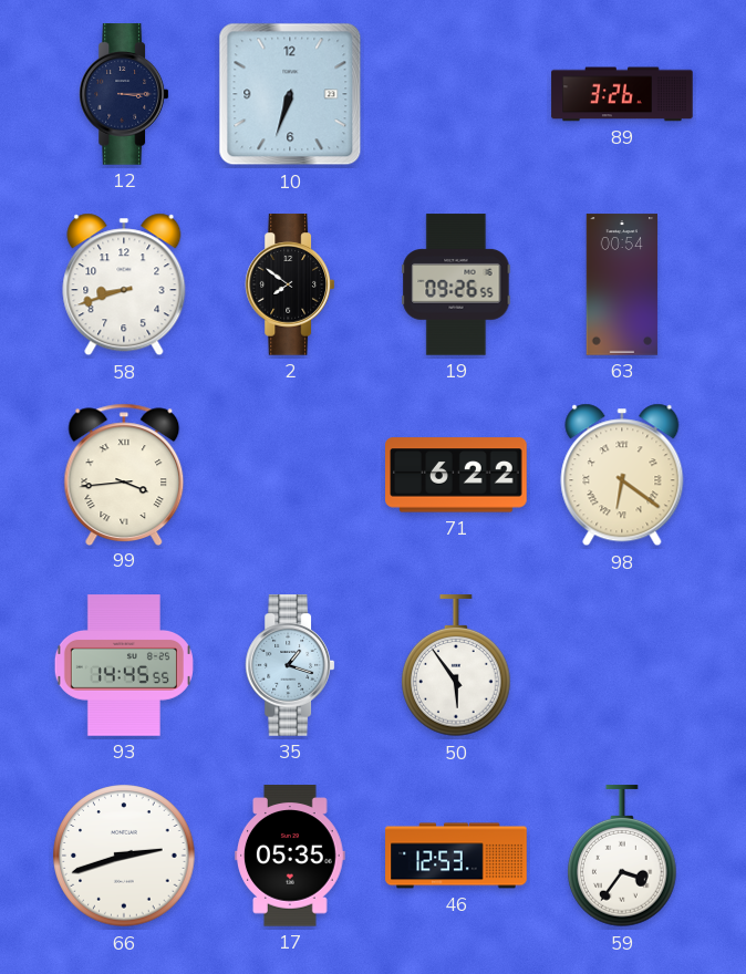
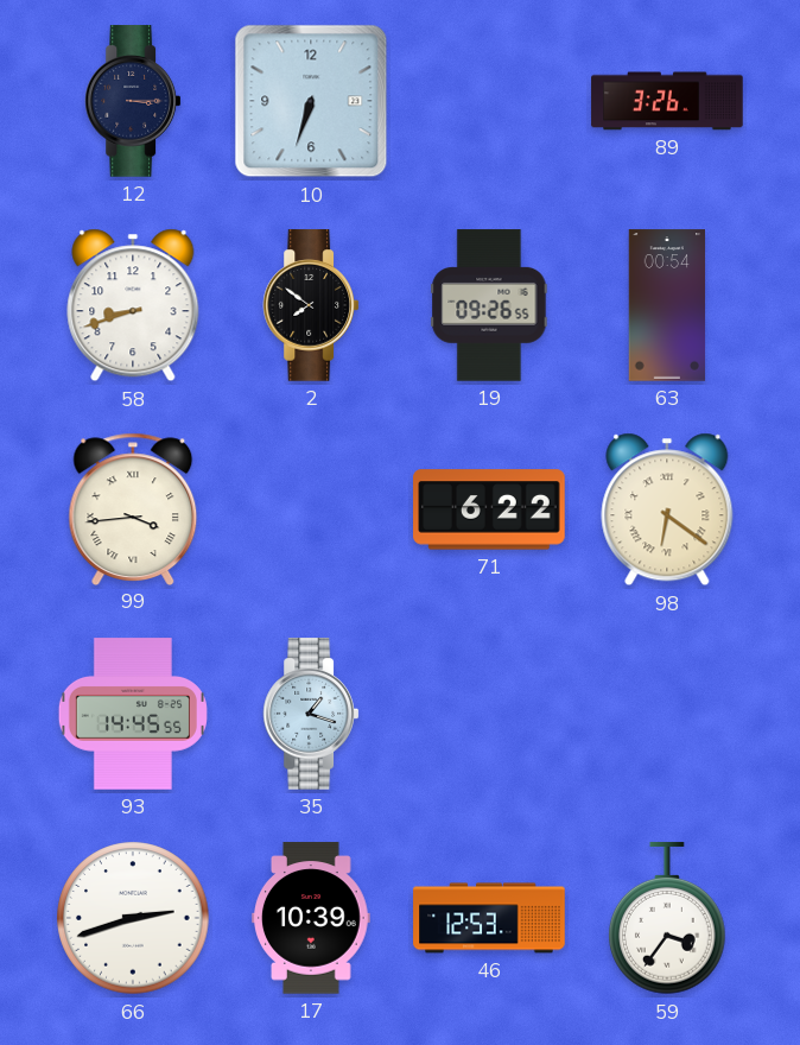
50: 5:54 -> none (457, 666)
17: 05:35 -> 10:39 (312, 918)
